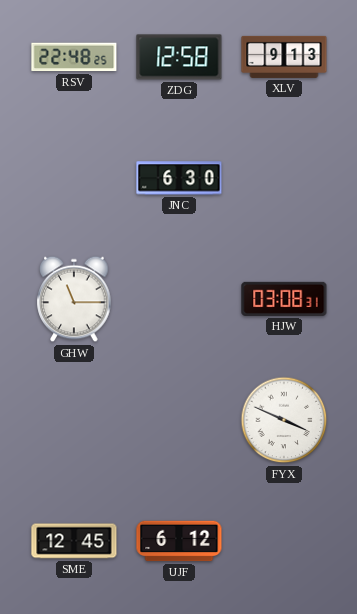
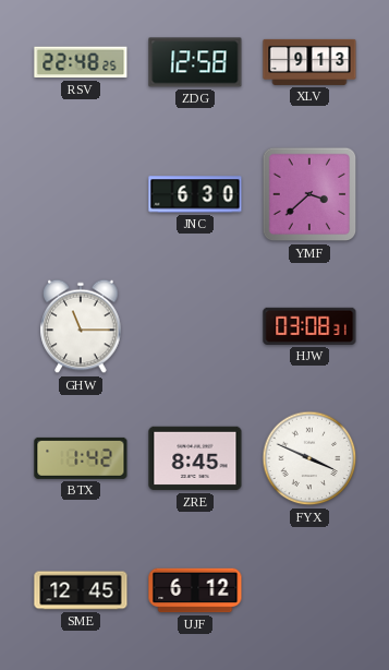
YMF: none -> 3:38 (309, 194)
BTX: none -> 1:42 (81, 458)
ZRE: none -> 8:45 (195, 458)
